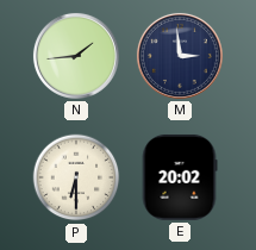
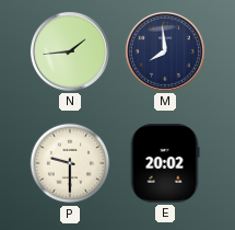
M: 2:59 -> 7:59 (165, 51)
P: 6:30 -> 9:30 (70, 163)
